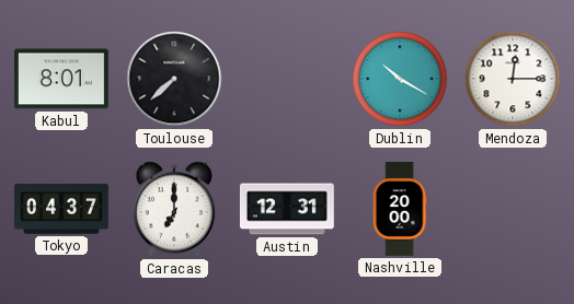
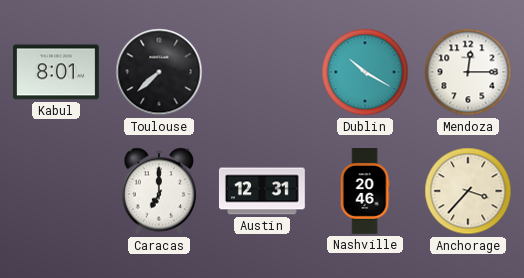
Tokyo: 04:37 -> none (62, 209)
Nashville: 20:00 -> 20:46 (365, 192)
Anchorage: none -> 3:37 (468, 191)
